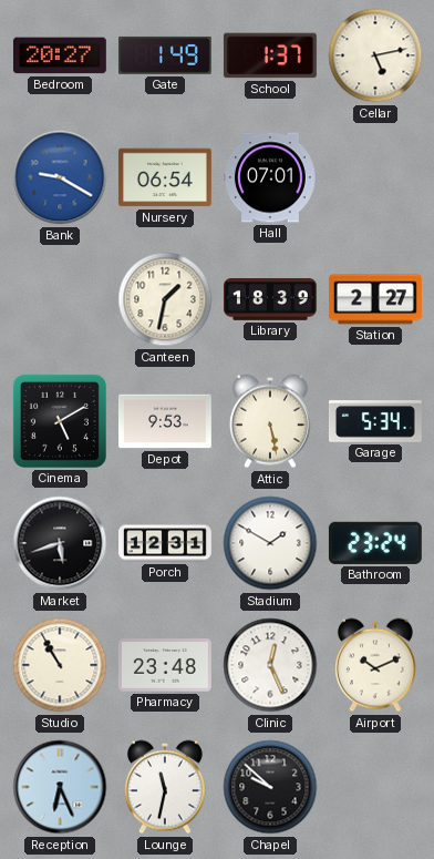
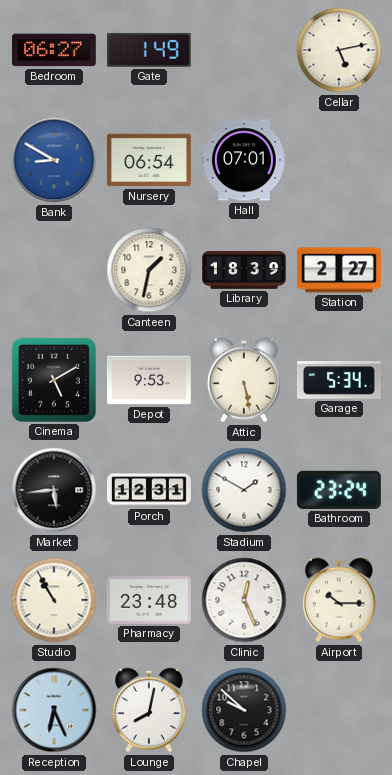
Bedroom: 20:27 -> 06:27 (54, 50)
School: 1:37 -> none (270, 55)
Bank: 9:20 -> 8:50 (54, 160)
Market: 5:42 -> 5:44 (54, 490)
Airport: 10:11 -> 10:15 (339, 600)
Lounge: 11:32 -> 8:02 (149, 710)
